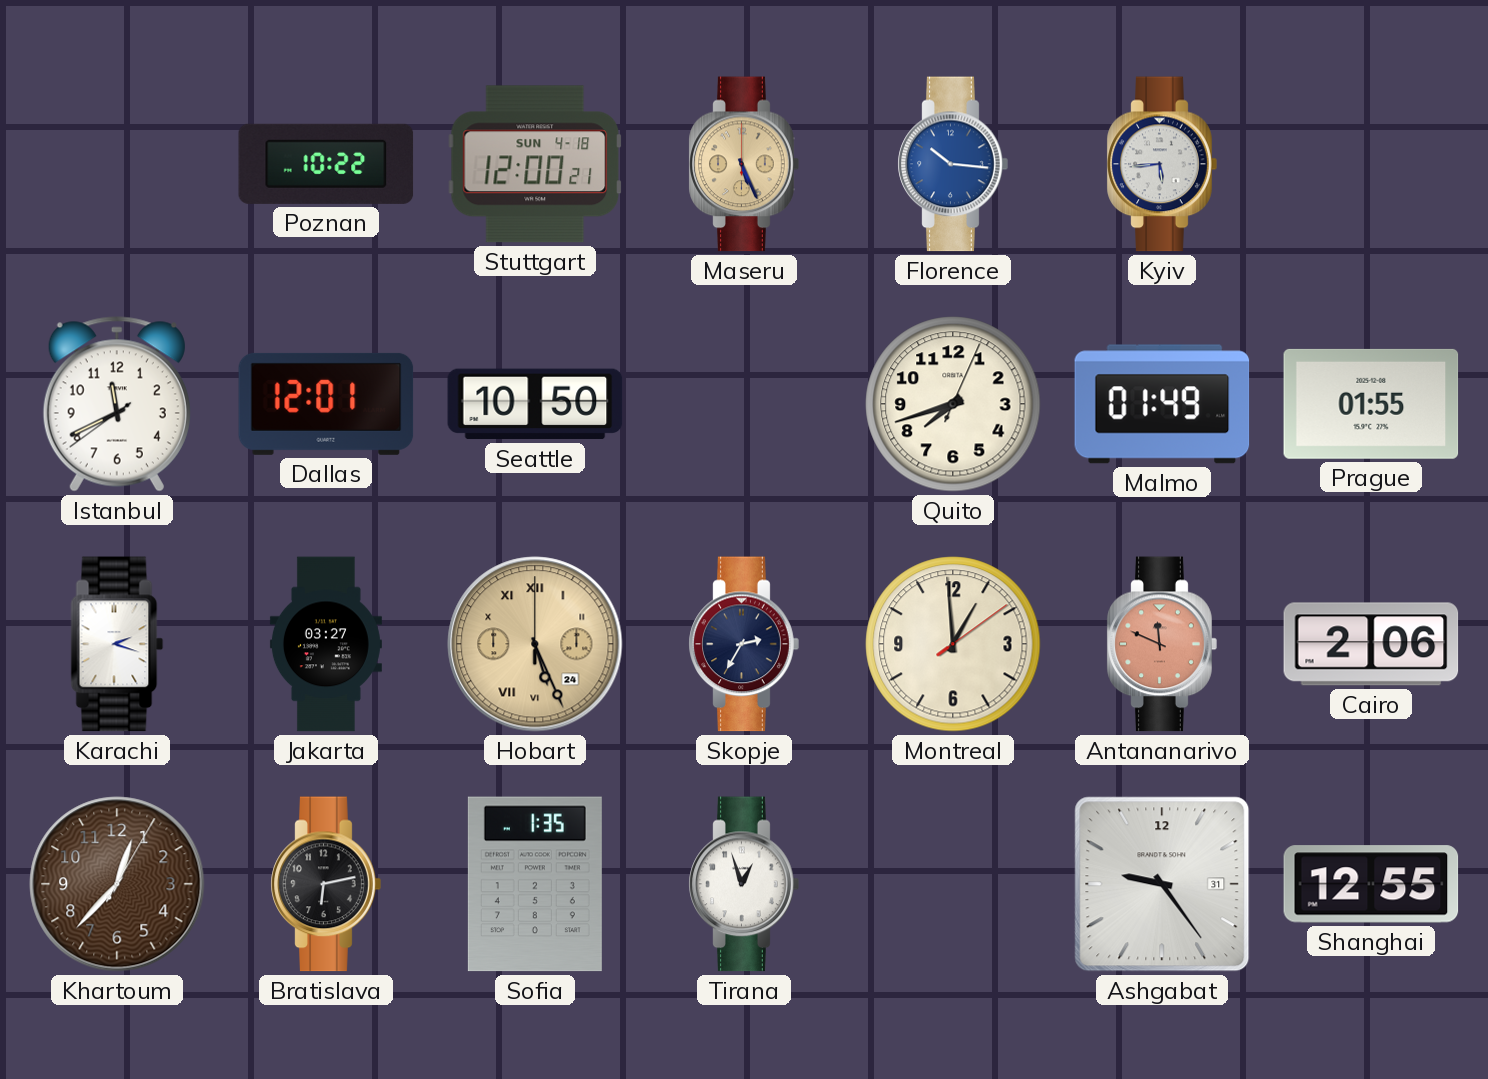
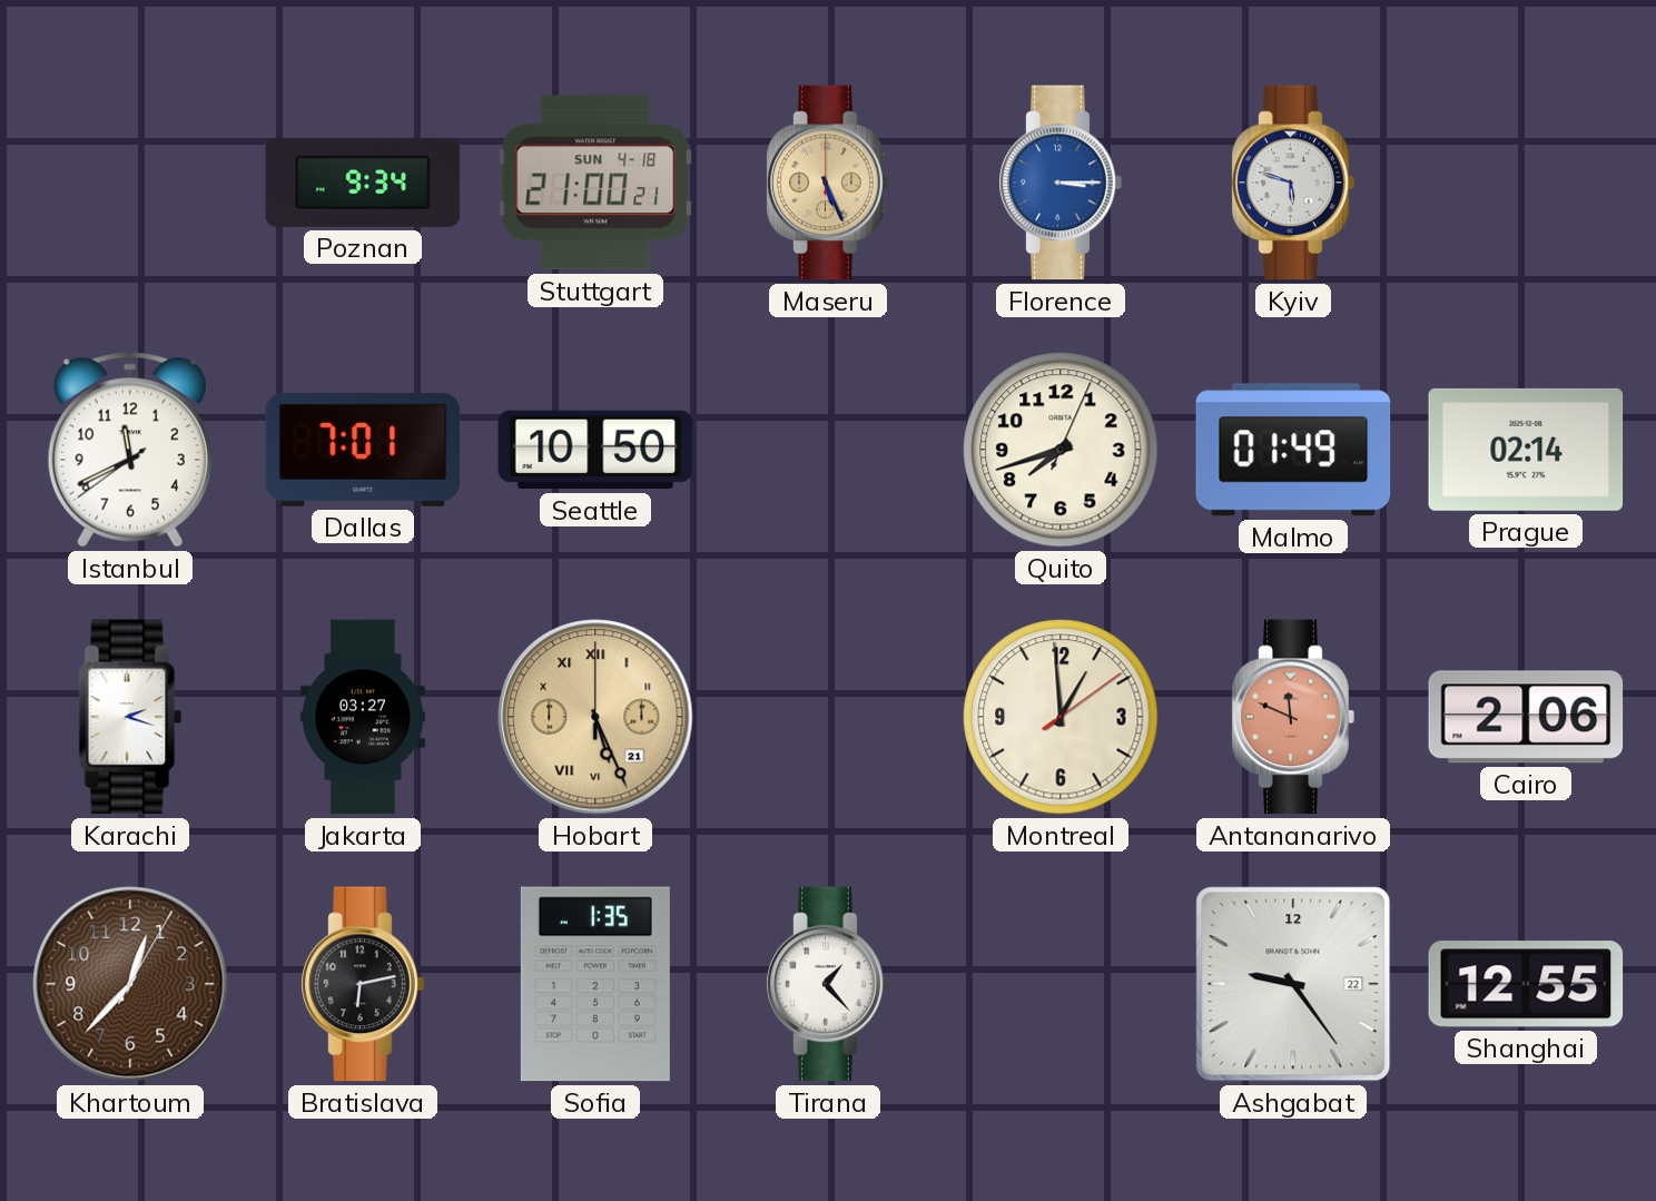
Poznan: 10:22 -> 9:34 (363, 183)
Stuttgart: 12:00 -> 21:00 (595, 183)
Florence: 10:16 -> 3:15 (1061, 183)
Kyiv: 5:44 -> 5:48 (1293, 183)
Dallas: 12:01 -> 7:01 (363, 450)
Prague: 01:55 -> 02:14 (1526, 450)
Hobart date: 24 -> 21 (595, 717)
Skopje: 2:35 -> none (744, 644)
Tirana: 12:57 -> 1:23 (828, 984)
Ashgabat date: 31 -> 22 (1293, 984)
